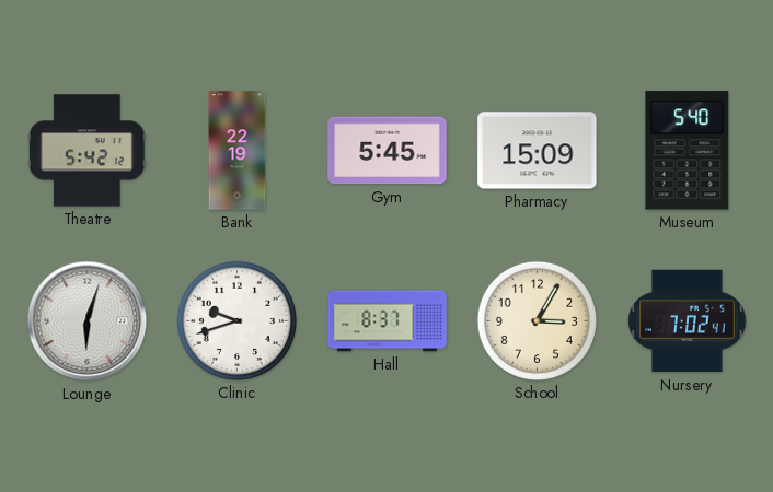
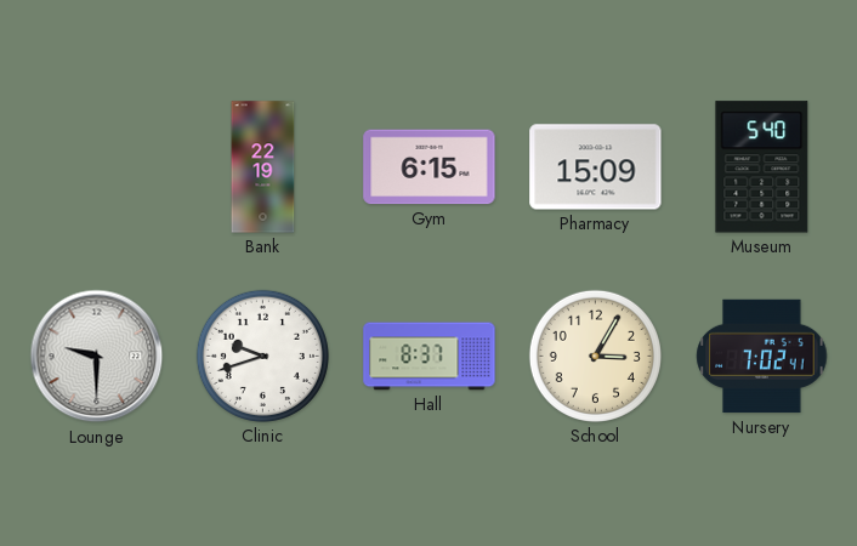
Theatre: 5:42 -> none (86, 151)
Gym: 5:45 -> 6:15 (430, 167)
Lounge: 6:03 -> 9:30 (97, 357)
